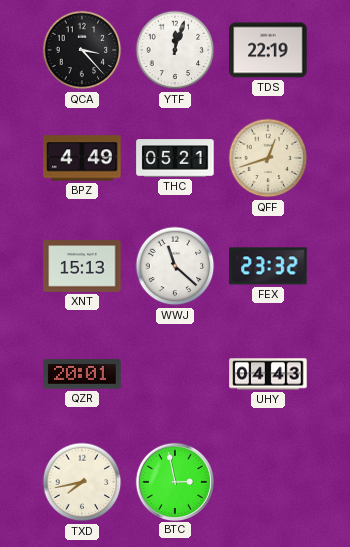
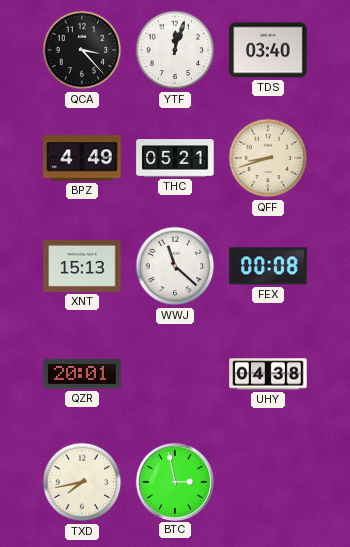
TDS: 22:19 -> 03:40 (268, 50)
QFF: 12:42 -> 8:42 (268, 158)
FEX: 23:32 -> 00:08 (268, 266)
UHY: 04:43 -> 04:38 (268, 374)
